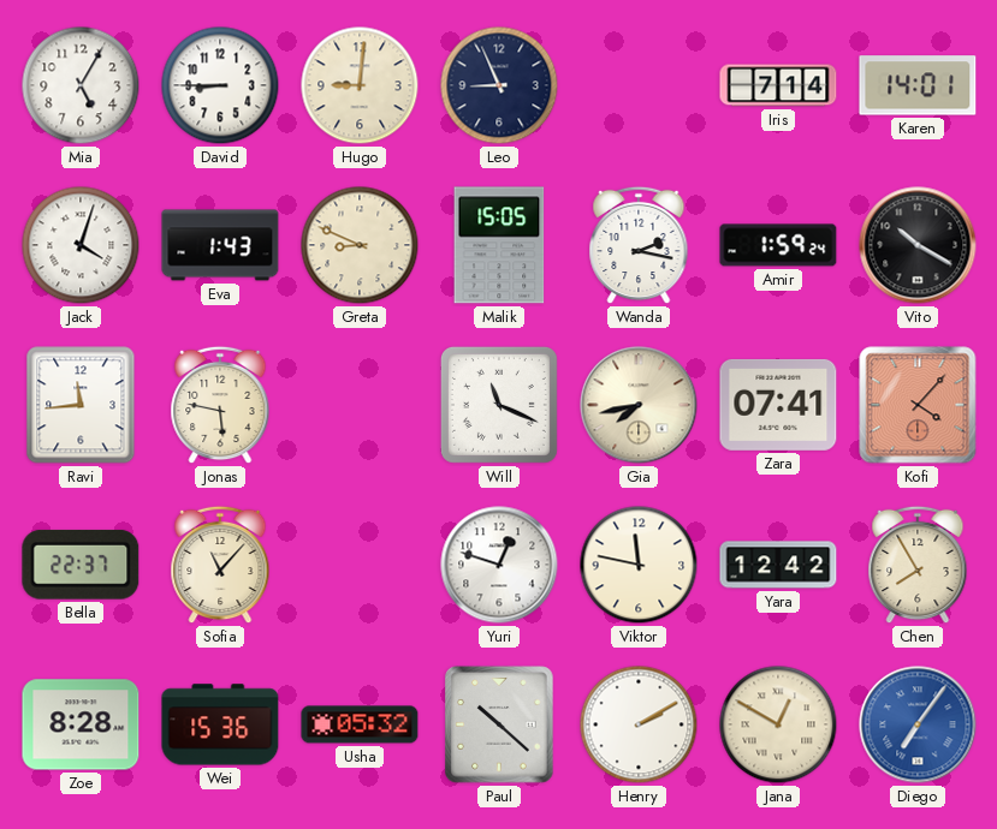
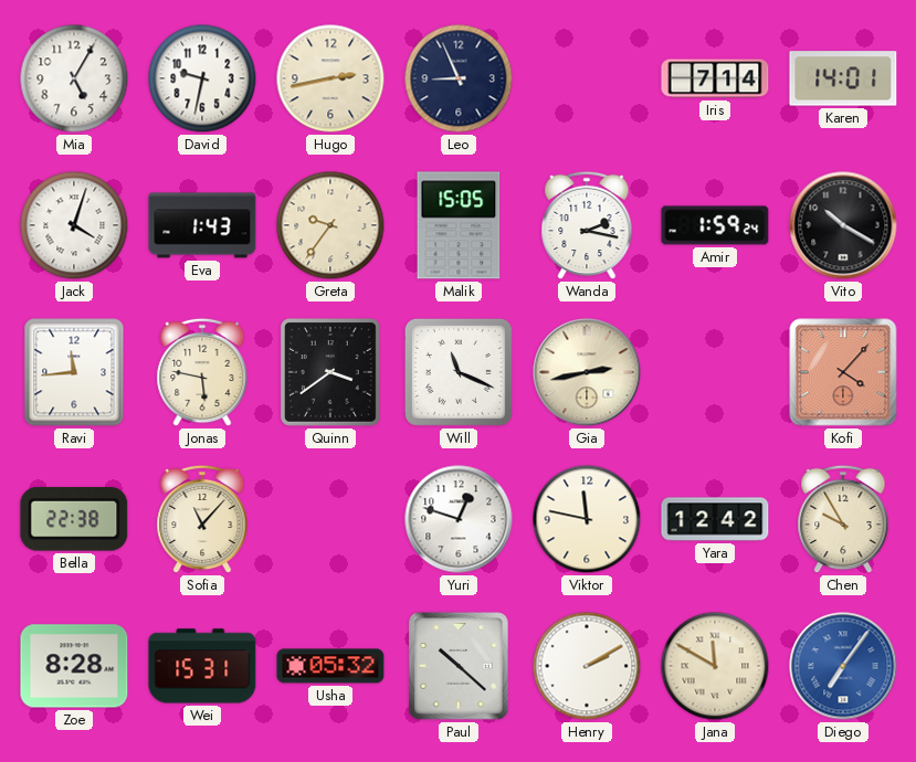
David: 8:45 -> 9:32 (202, 78)
Hugo: 9:01 -> 2:43 (330, 78)
Greta: 8:49 -> 9:36 (330, 225)
Quinn: none -> 3:39 (330, 372)
Gia: 7:43 -> 2:43 (587, 372)
Zara: 07:41 -> none (778, 405)
Bella: 22:37 -> 22:38 (74, 519)
Chen: 7:55 -> 9:55 (843, 519)
Wei: 15:36 -> 15:31 (202, 666)
Jana: 12:50 -> 11:50 (715, 666)
